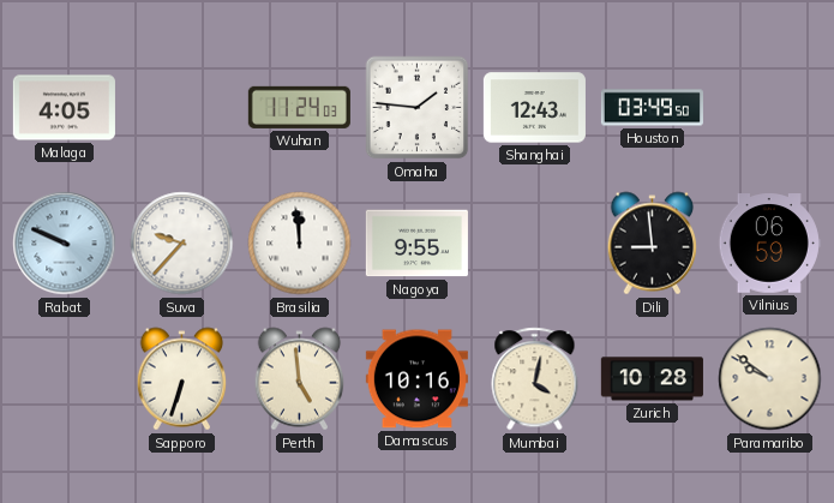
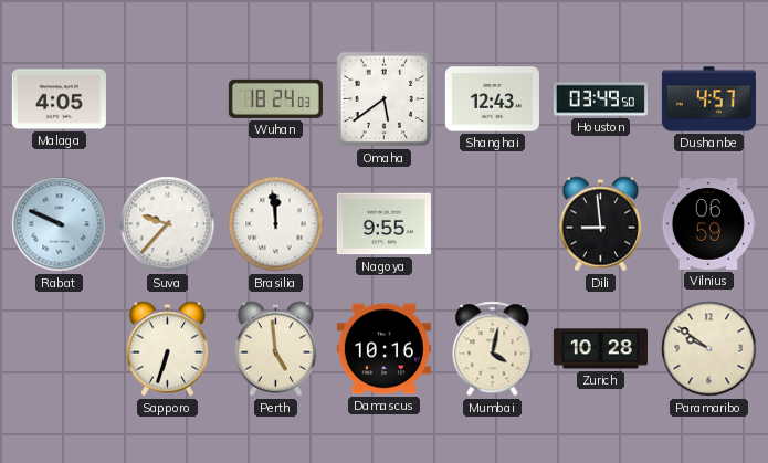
Wuhan: 11:24 -> 18:24 (275, 98)
Omaha: 1:46 -> 5:39 (385, 99)
Dushanbe: none -> 4:57 (708, 99)
